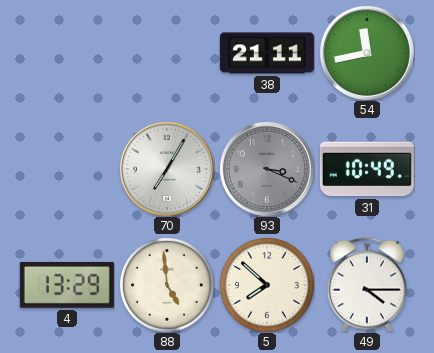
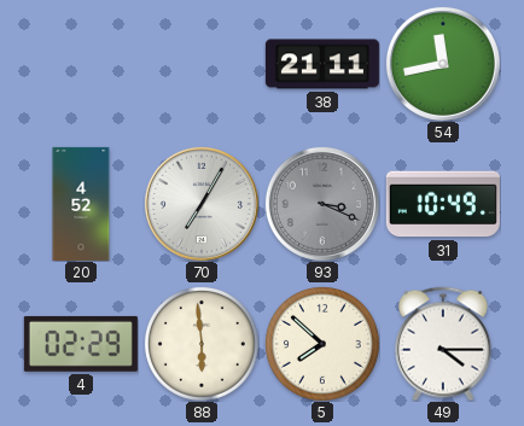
20: none -> 4:52 (81, 204)
4: 13:29 -> 02:29 (81, 344)
88: 4:59 -> 5:59 (202, 344)
